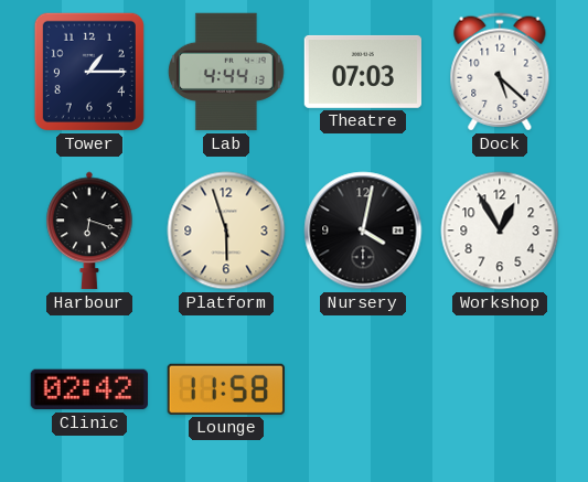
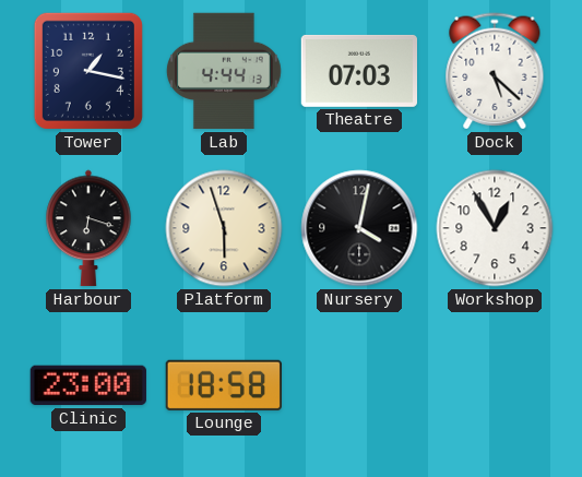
Tower: 1:15 -> 1:17 (88, 71)
Clinic: 02:42 -> 23:00 (87, 385)
Lounge: 11:58 -> 18:58 (224, 385)
